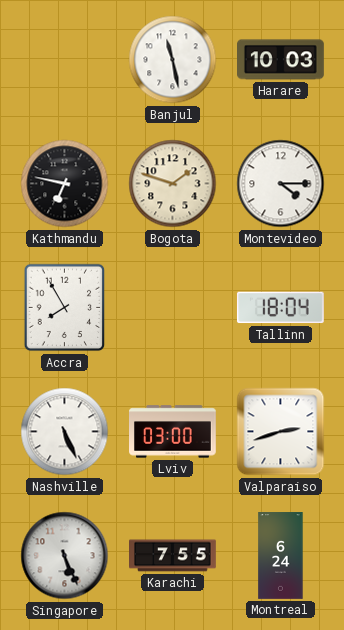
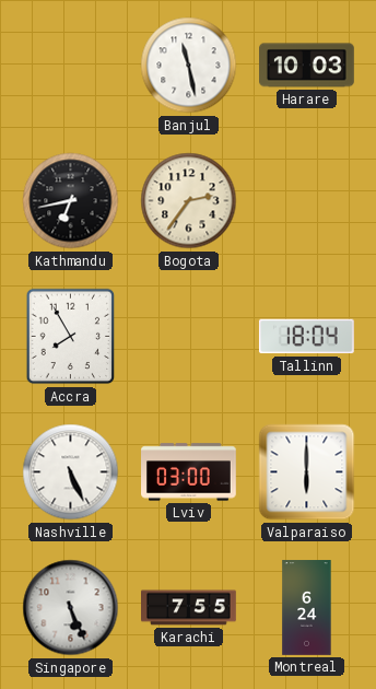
Kathmandu: 6:47 -> 6:43 (71, 201)
Bogota: 1:48 -> 2:36 (189, 201)
Montevideo: 4:15 -> none (281, 184)
Valparaiso: 2:42 -> 6:00 (307, 472)
